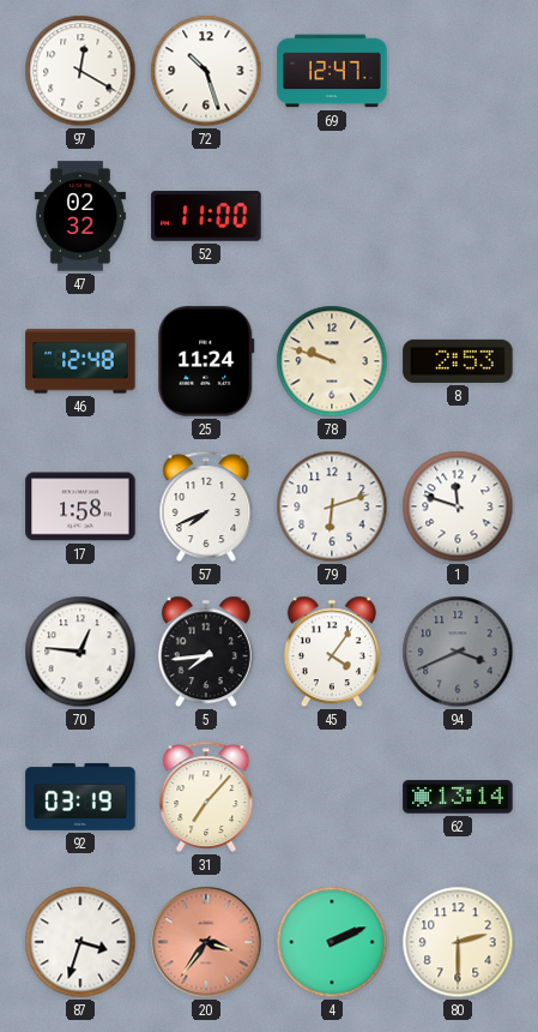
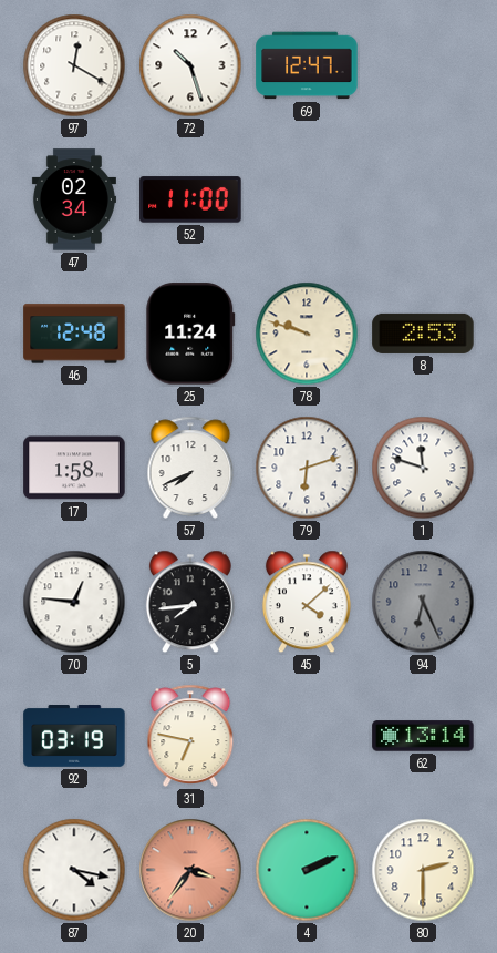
47: 02:32 -> 02:34 (74, 199)
45: 4:06 -> 4:08 (307, 602)
94: 3:41 -> 6:26 (423, 602)
31: 7:07 -> 6:47 (190, 736)
87: 3:33 -> 4:17 (74, 870)
